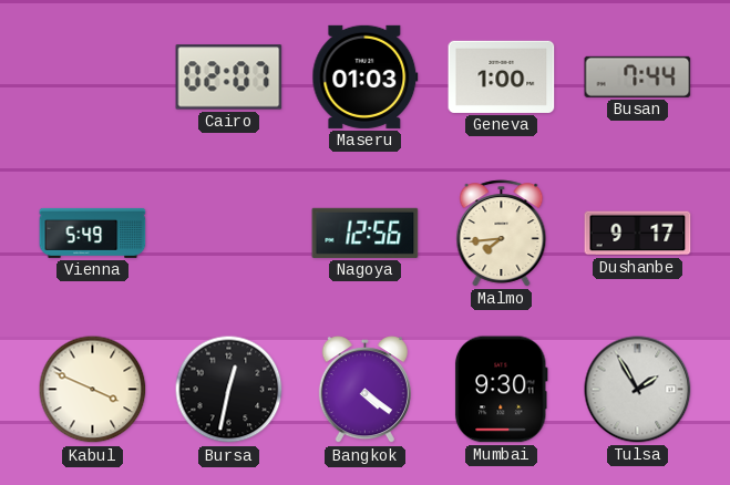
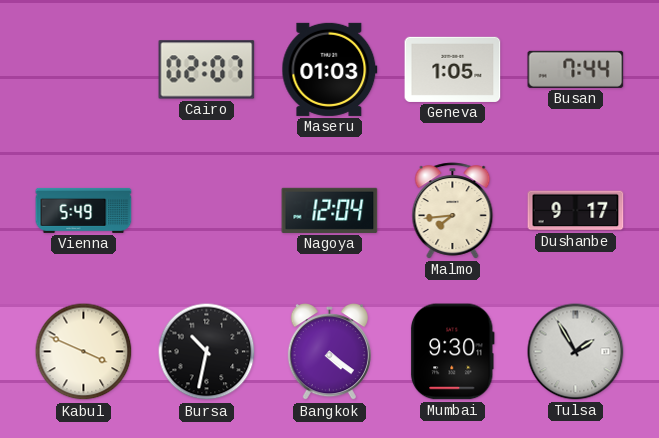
Geneva: 1:00 -> 1:05 (453, 69)
Nagoya: 12:56 -> 12:04 (330, 210)
Bursa: 12:32 -> 10:32 (207, 352)
